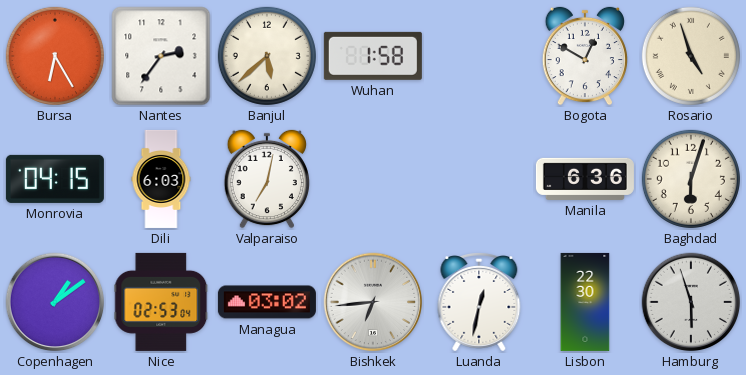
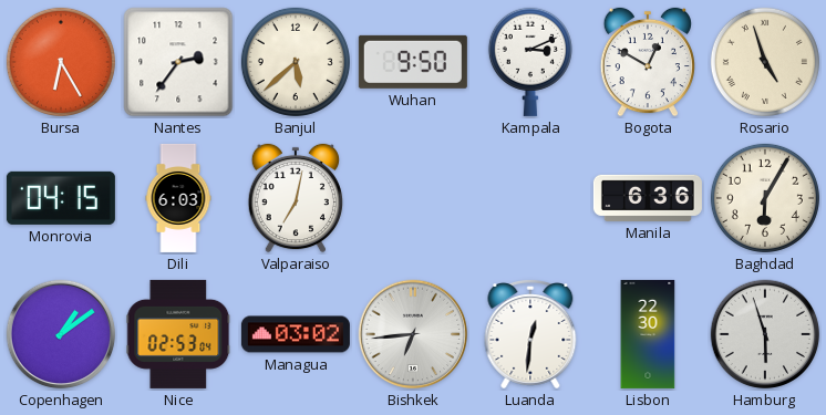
Wuhan: 1:58 -> 9:50 (413, 62)
Kampala: none -> 3:11 (530, 62)
Baghdad: 6:03 -> 6:05 (765, 198)
Luanda: 12:32 -> 12:31 (530, 334)
